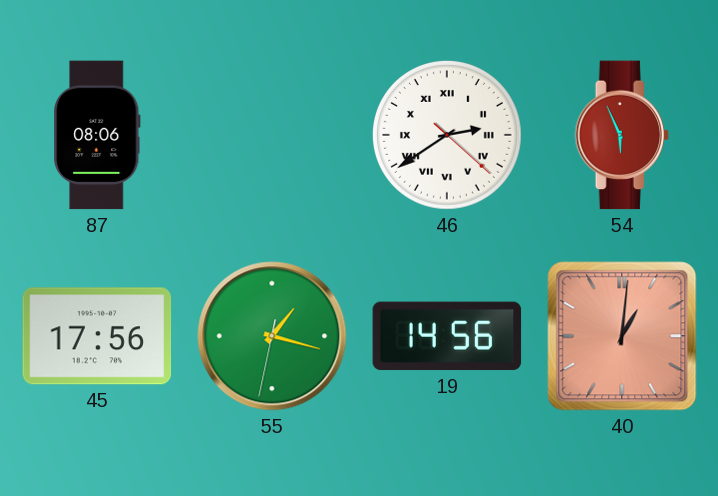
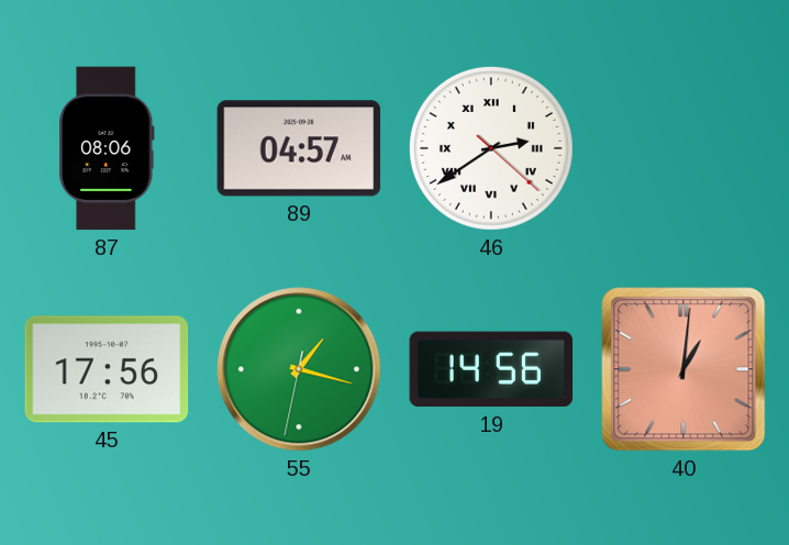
89: none -> 04:57 (299, 148)
54: 5:56 -> none (622, 135)
